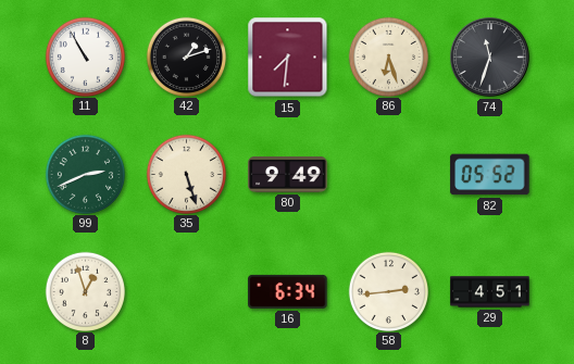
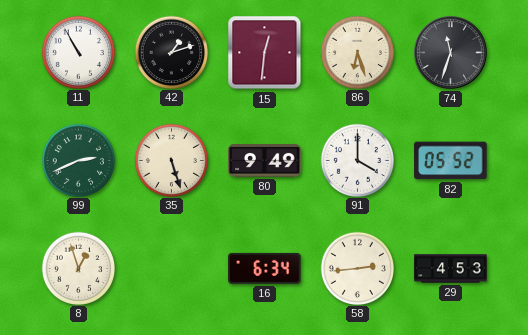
15: 7:31 -> 12:31 (265, 53)
91: none -> 4:00 (357, 160)
29: 4:51 -> 4:53 (451, 269)
